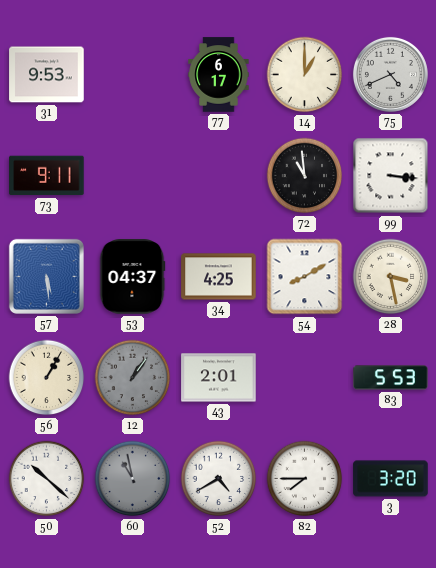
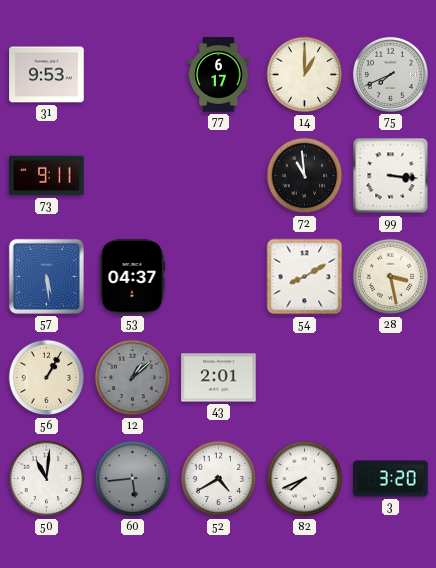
75: 4:41 -> 7:41 (390, 74)
34: 4:25 -> none (219, 277)
12: 1:06 -> 1:08 (133, 378)
83: 5:53 -> none (391, 378)
50: 10:22 -> 11:01 (47, 479)
60: 10:58 -> 5:44 (133, 479)
82: 7:45 -> 7:41 (305, 479)
